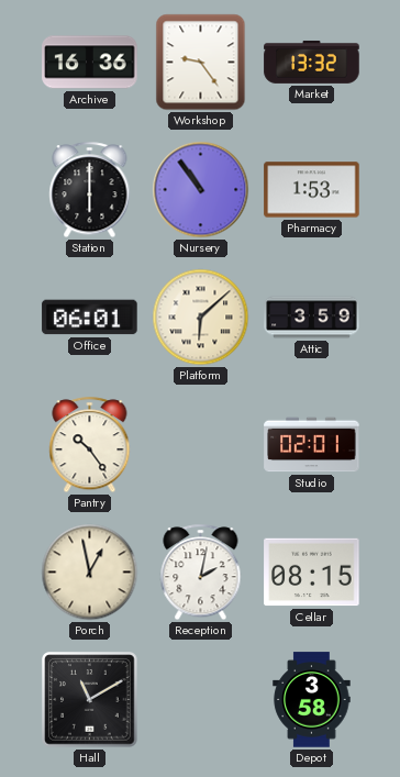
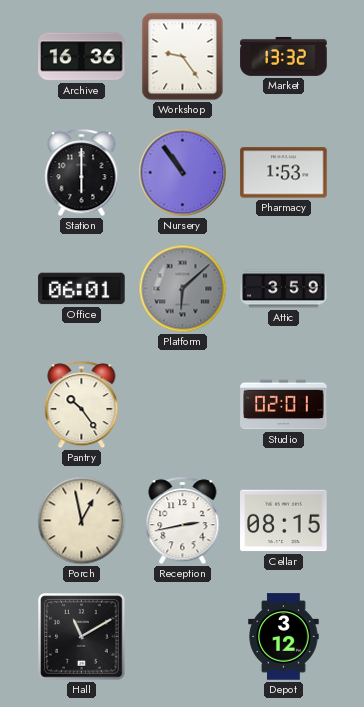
Platform dial: cream -> grey (183, 289)
Reception: 2:02 -> 2:43 (183, 521)
Depot: 3:58 -> 3:12 (284, 637)
